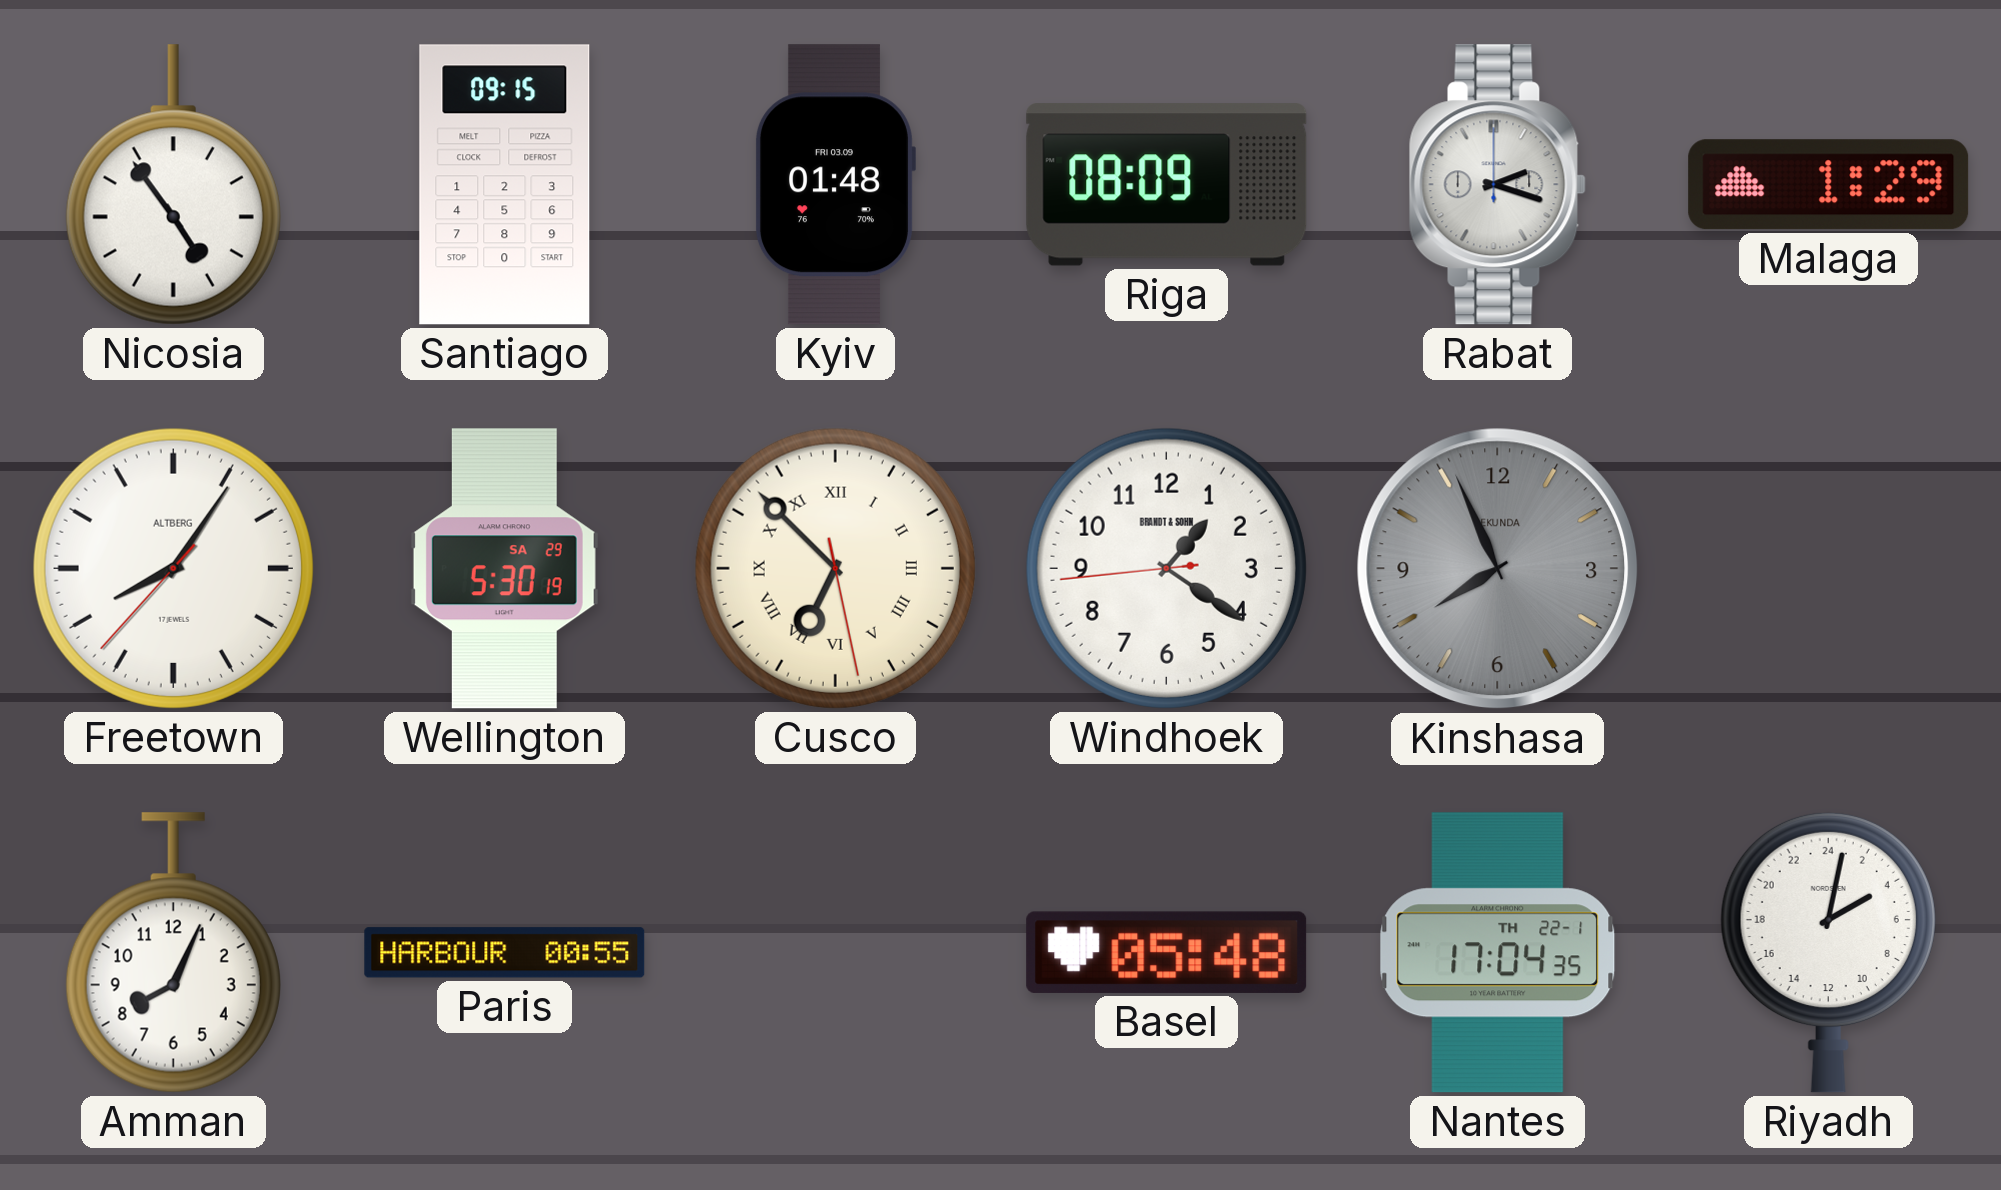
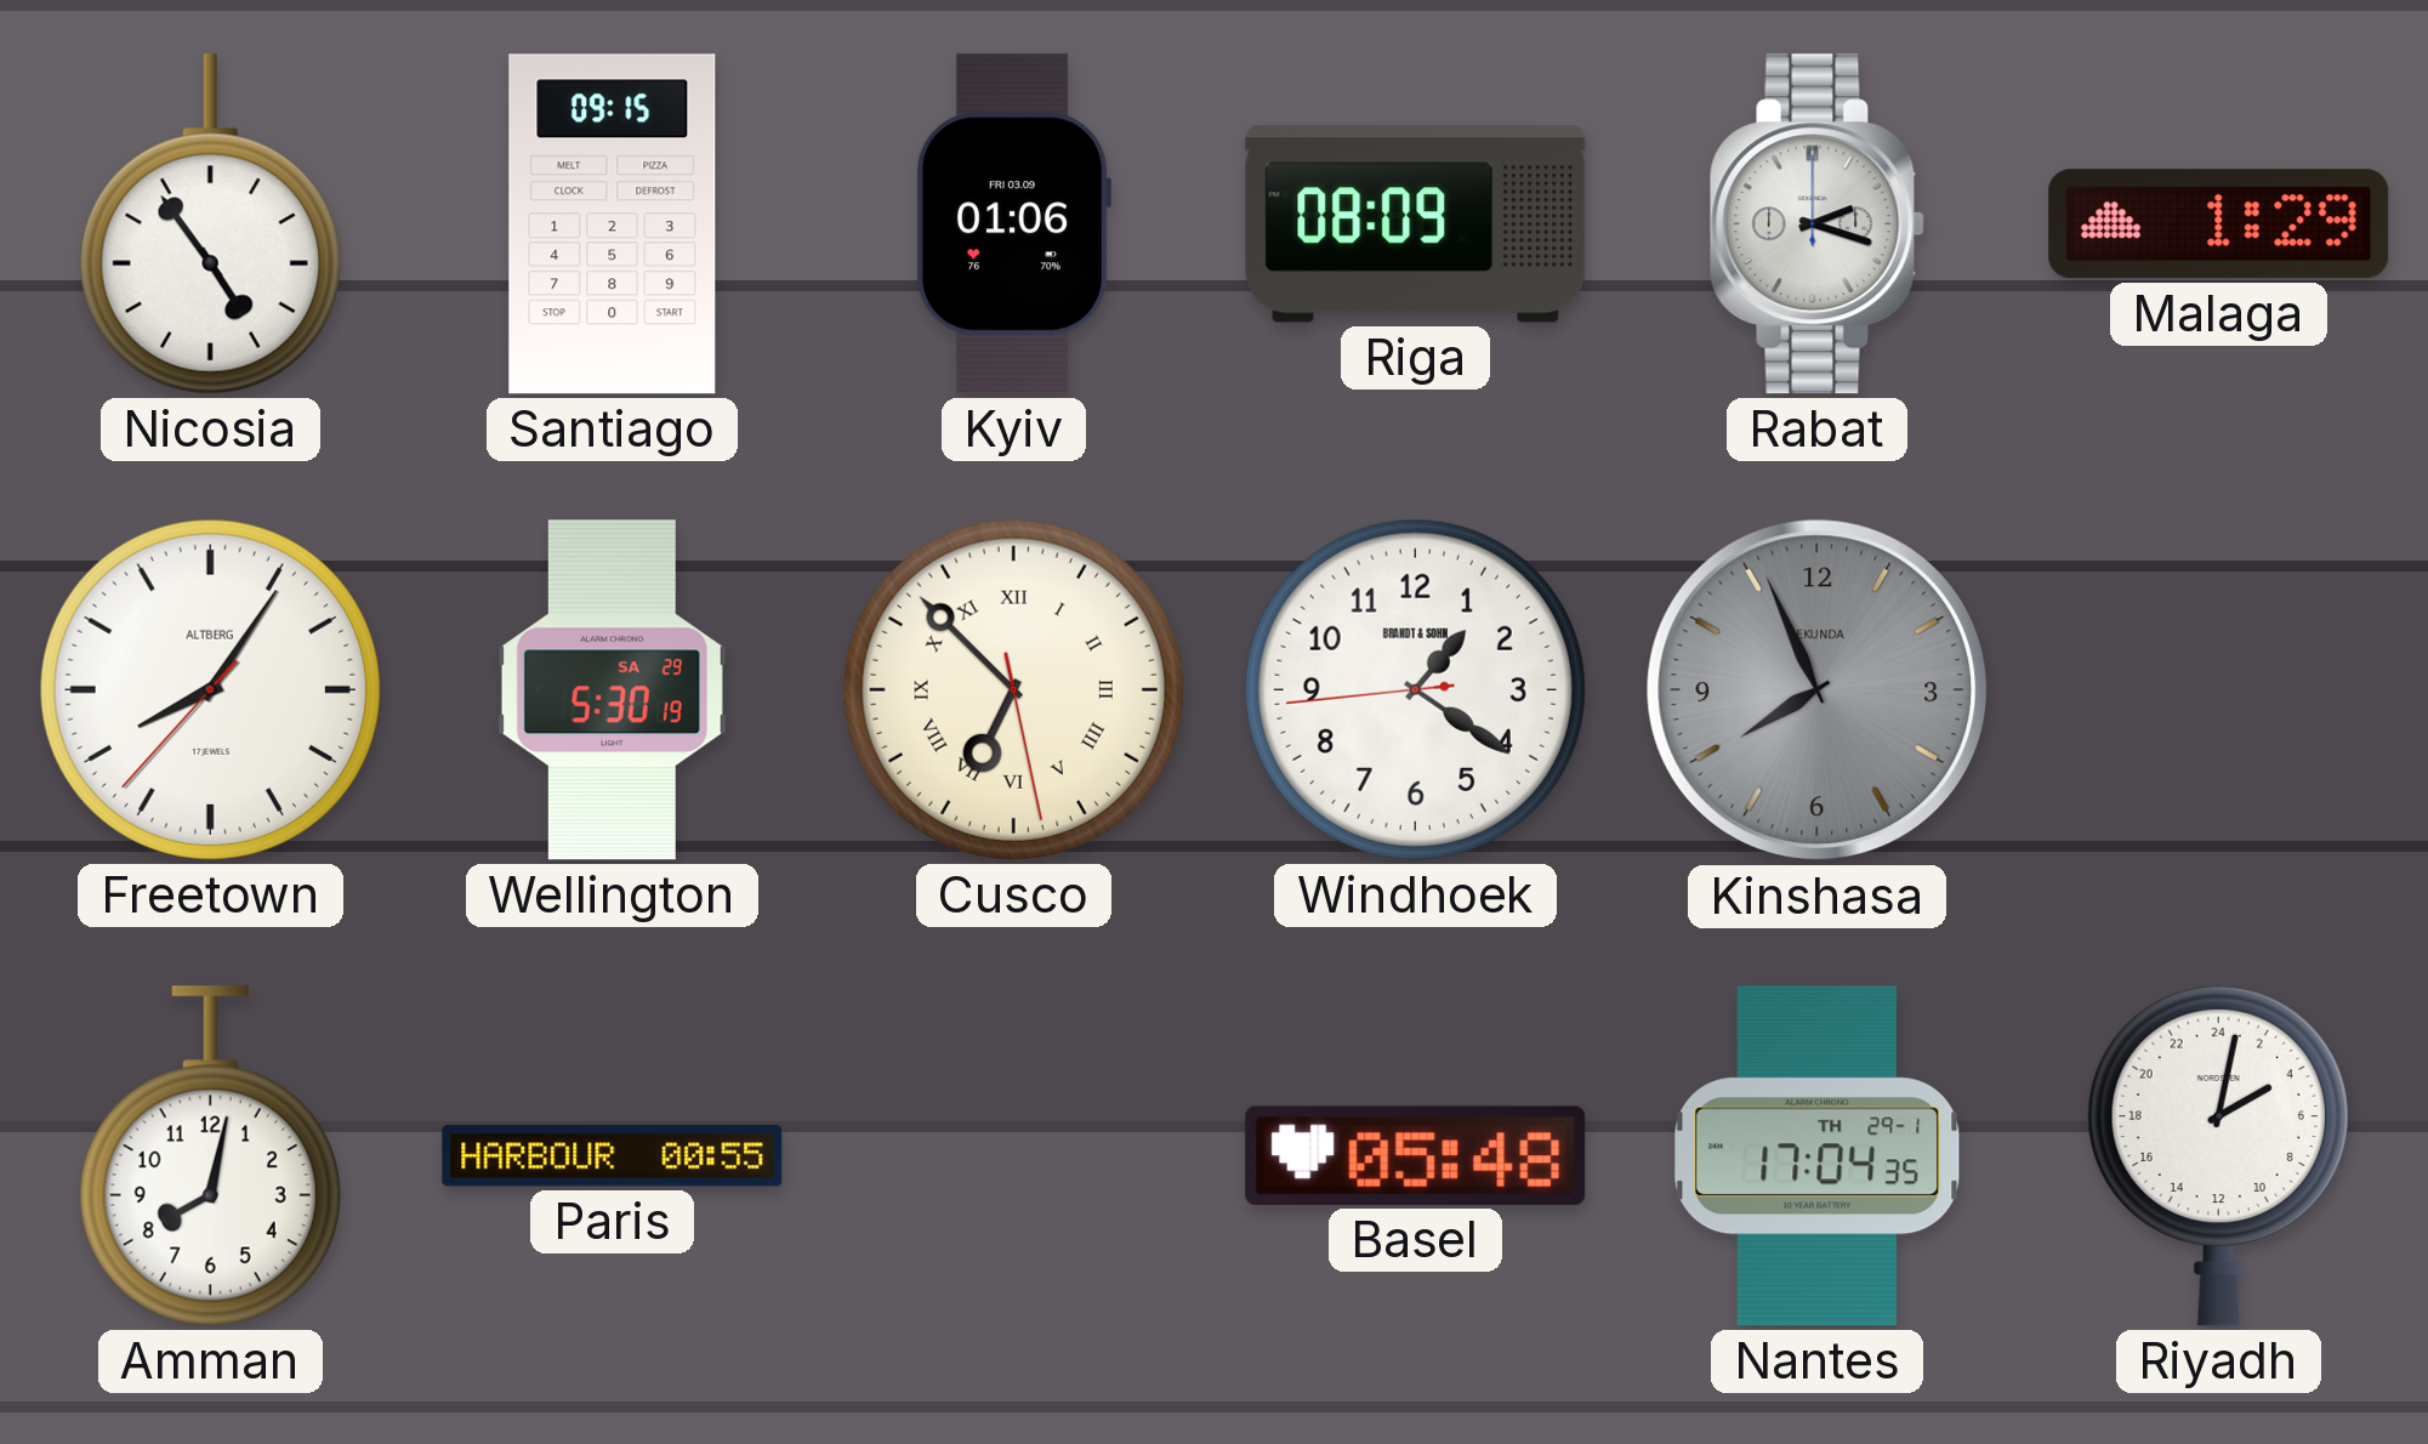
Kyiv: 01:48 -> 01:06 (1013, 224)
Amman: 8:04 -> 8:02 (210, 1156)
Nantes date: TH 22-1 -> TH 29-1 (1818, 1156)
